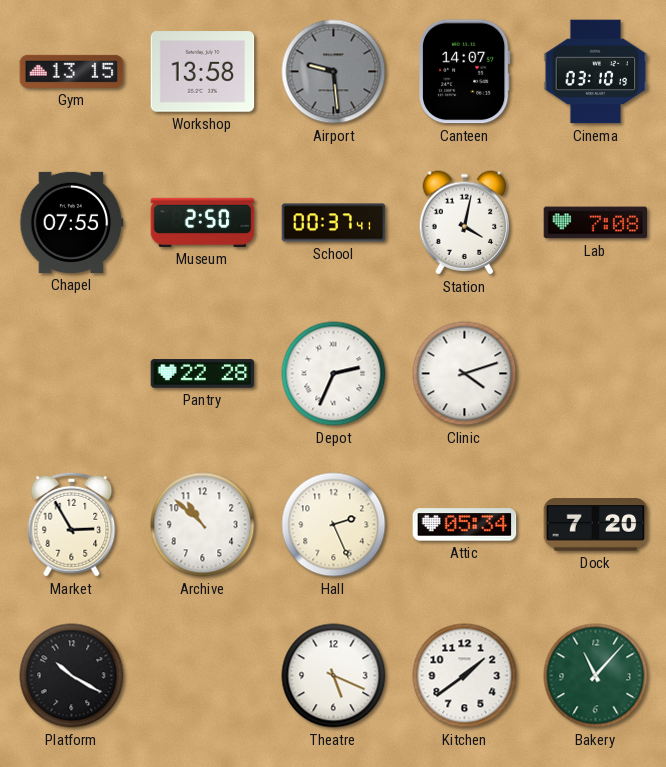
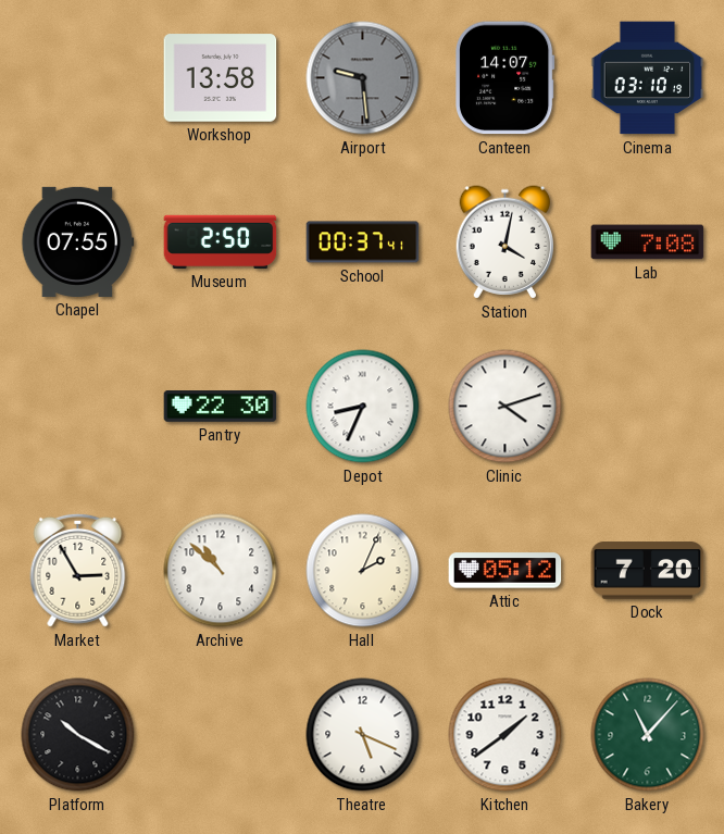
Gym: 13:15 -> none (72, 71)
Pantry: 22:28 -> 22:30 (221, 407)
Depot: 2:34 -> 8:34 (363, 407)
Hall: 2:26 -> 2:04 (363, 571)
Attic: 05:34 -> 05:12 (505, 571)
